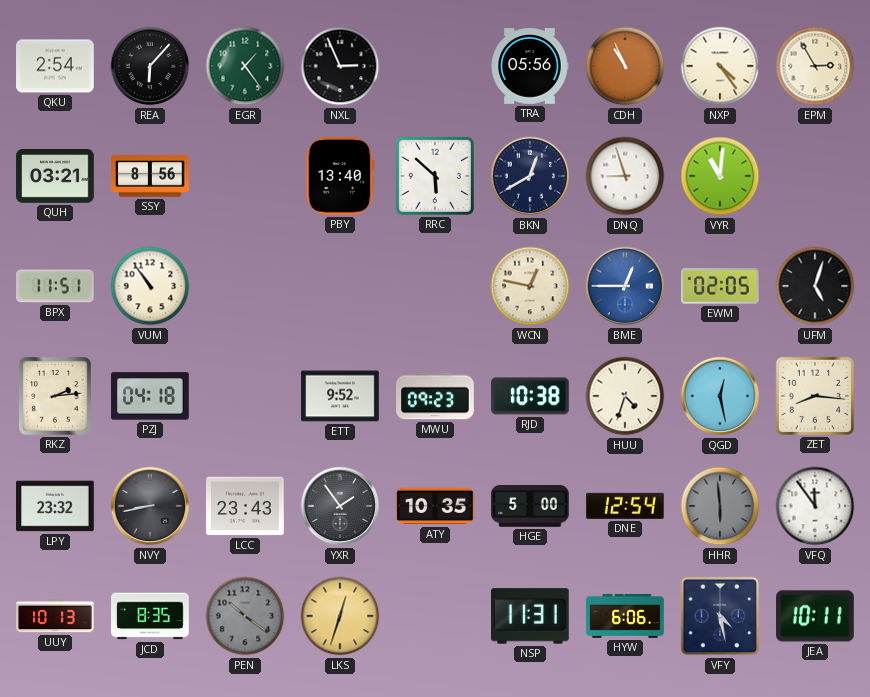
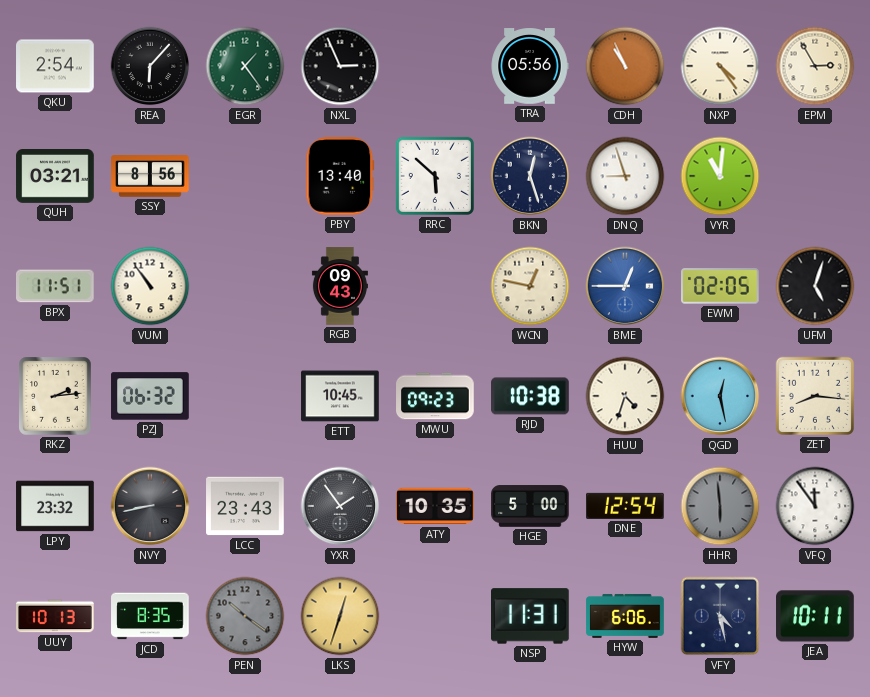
BKN: 12:40 -> 12:27 (530, 176)
RGB: none -> 09:43 (340, 286)
PZJ: 04:18 -> 06:32 (150, 396)
ETT: 9:52 -> 10:45 (340, 396)
